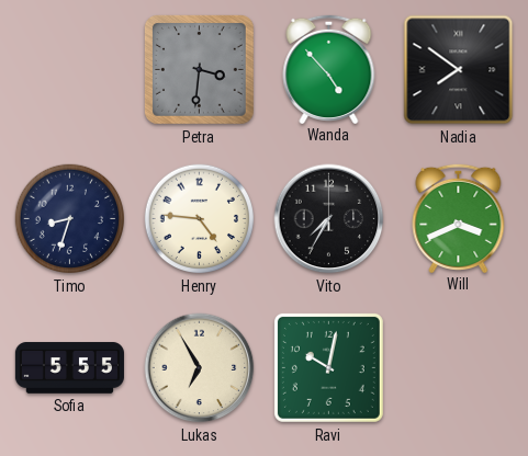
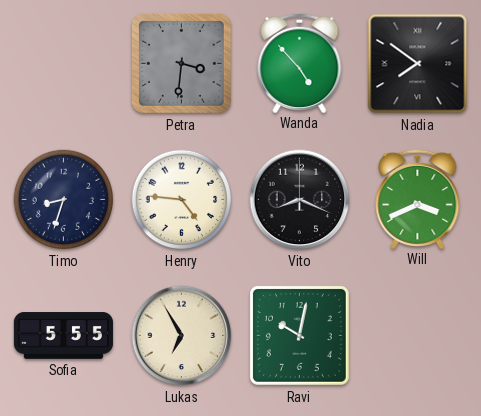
Vito: 7:35 -> 8:19 (300, 200)
